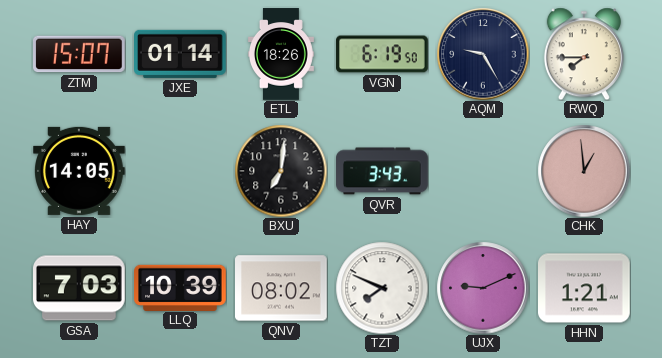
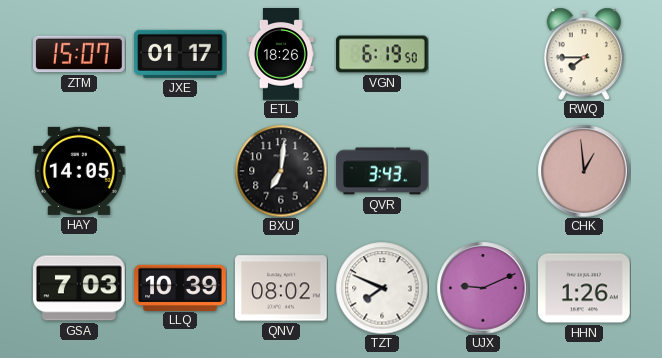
JXE: 01:14 -> 01:17 (181, 54)
AQM: 9:25 -> none (483, 54)
HHN: 1:21 -> 1:26 (585, 288)
